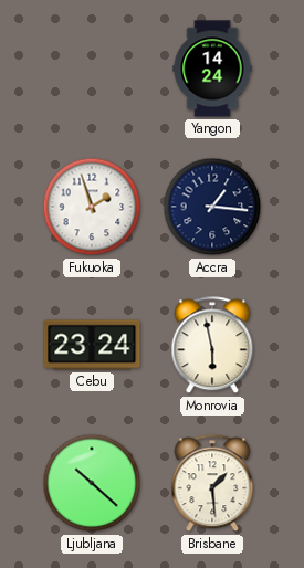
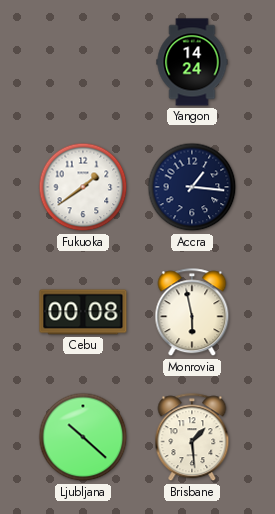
Fukuoka: 1:57 -> 1:39 (83, 187)
Cebu: 23:24 -> 00:08 (83, 312)
